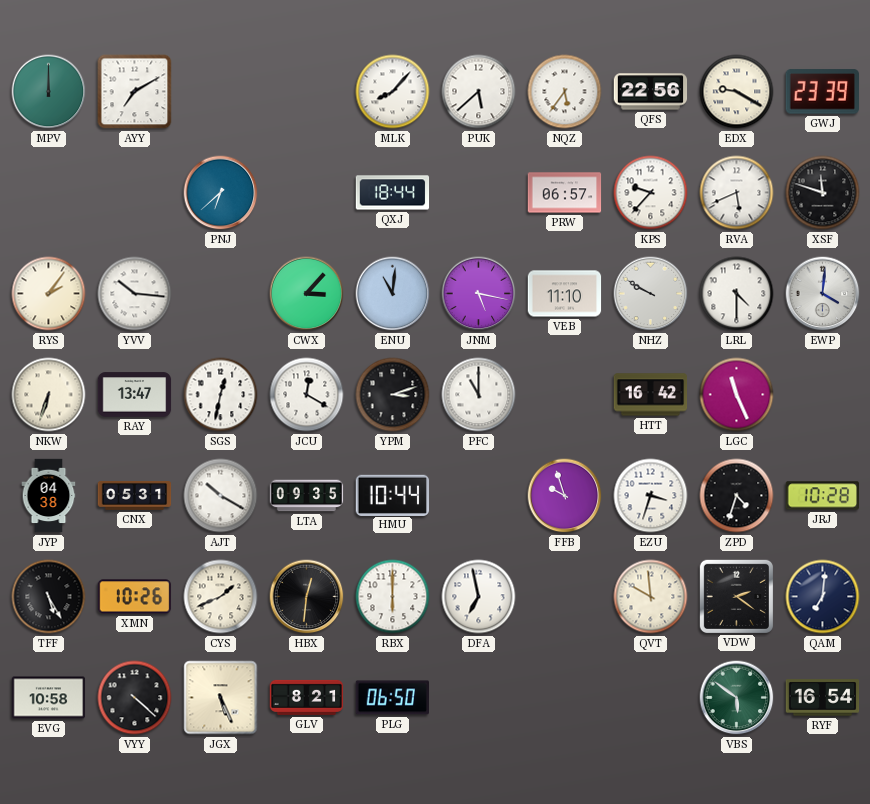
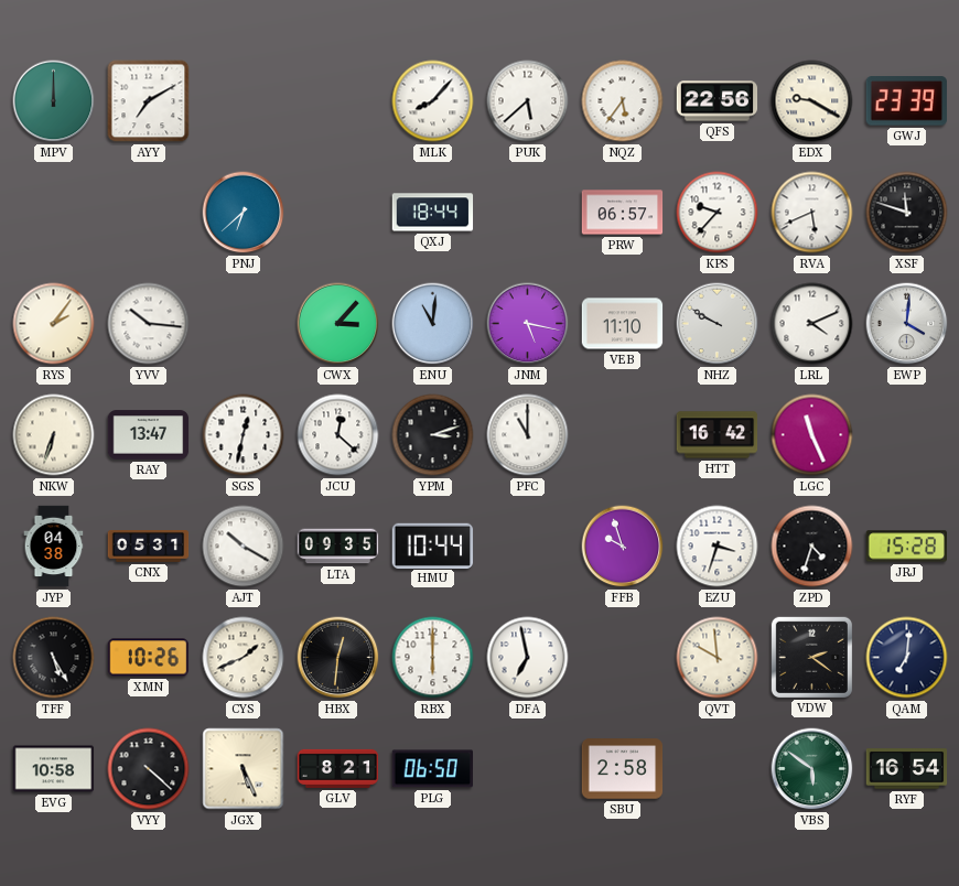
LRL: 4:30 -> 4:11 (812, 324)
JCU: 12:20 -> 12:22 (338, 435)
JRJ: 10:28 -> 15:28 (906, 547)
SBU: none -> 2:58 (623, 769)
